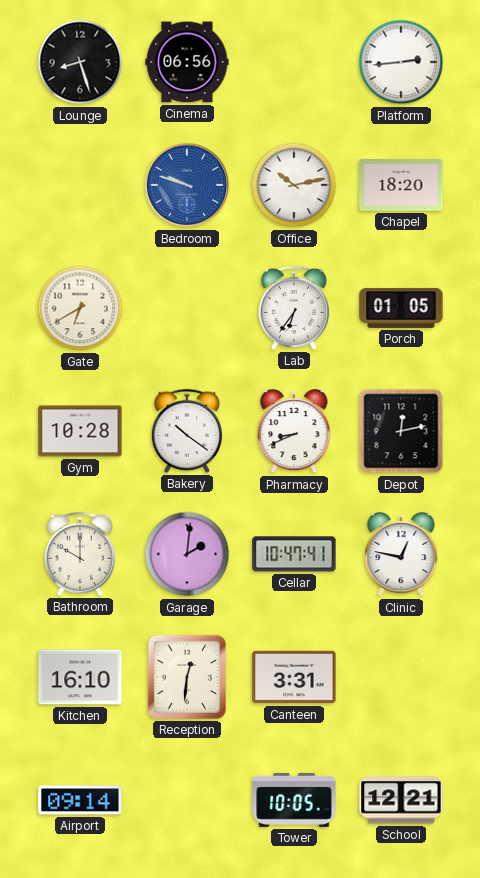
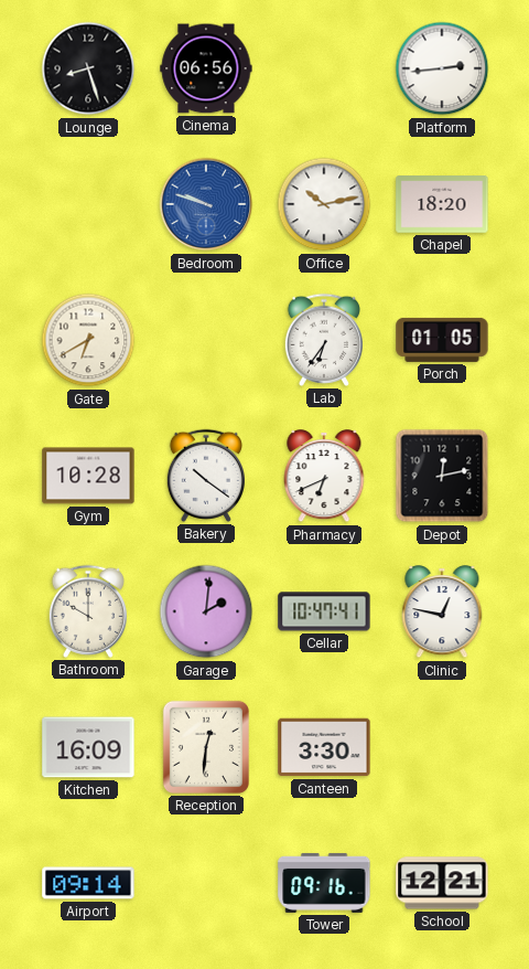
Pharmacy: 8:41 -> 6:41 (324, 477)
Kitchen: 16:10 -> 16:09 (88, 747)
Canteen: 3:31 -> 3:30 (324, 747)
Tower: 10:05 -> 09:16 (324, 883)
